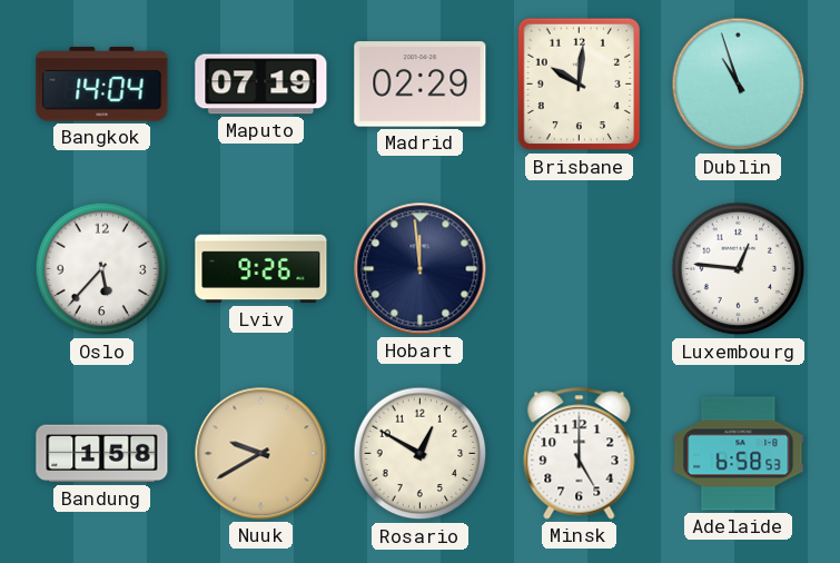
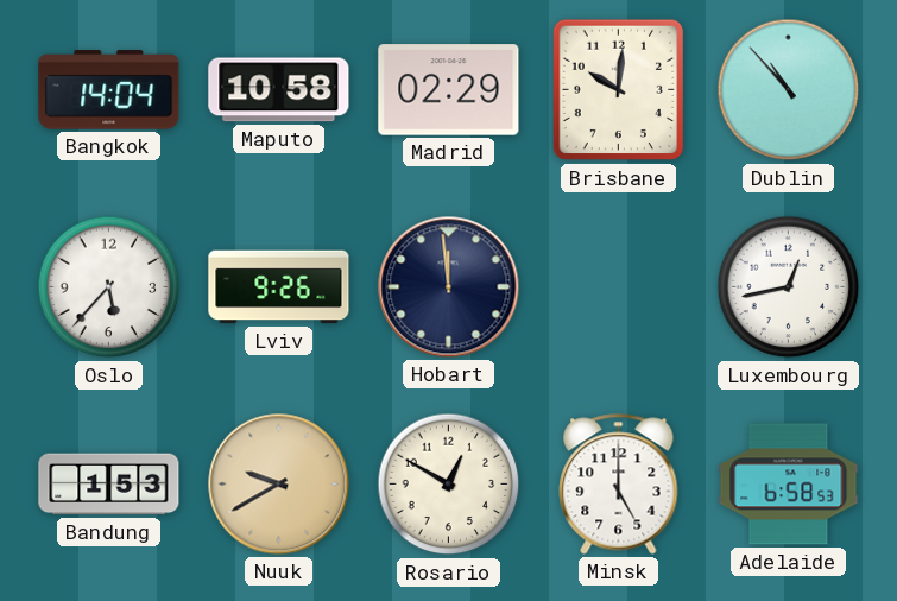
Maputo: 07:19 -> 10:58 (279, 90)
Dublin: 10:57 -> 10:53 (789, 90)
Luxembourg: 12:46 -> 12:43 (789, 287)
Bandung: 1:58 -> 1:53 (109, 485)
